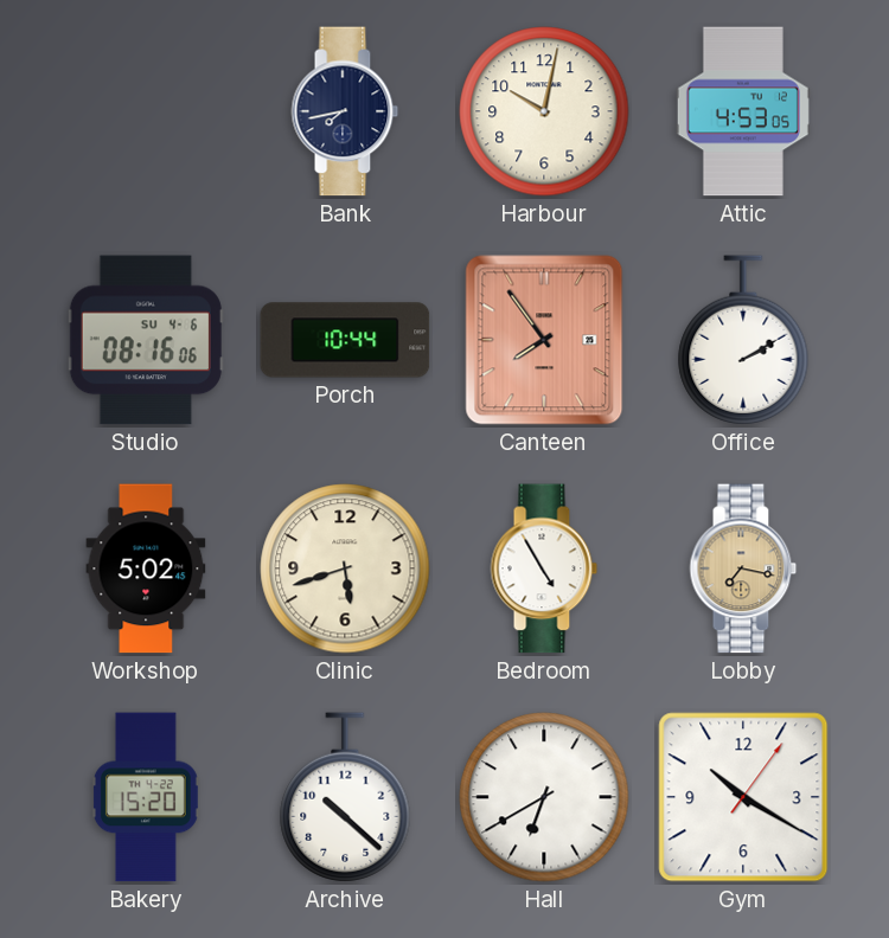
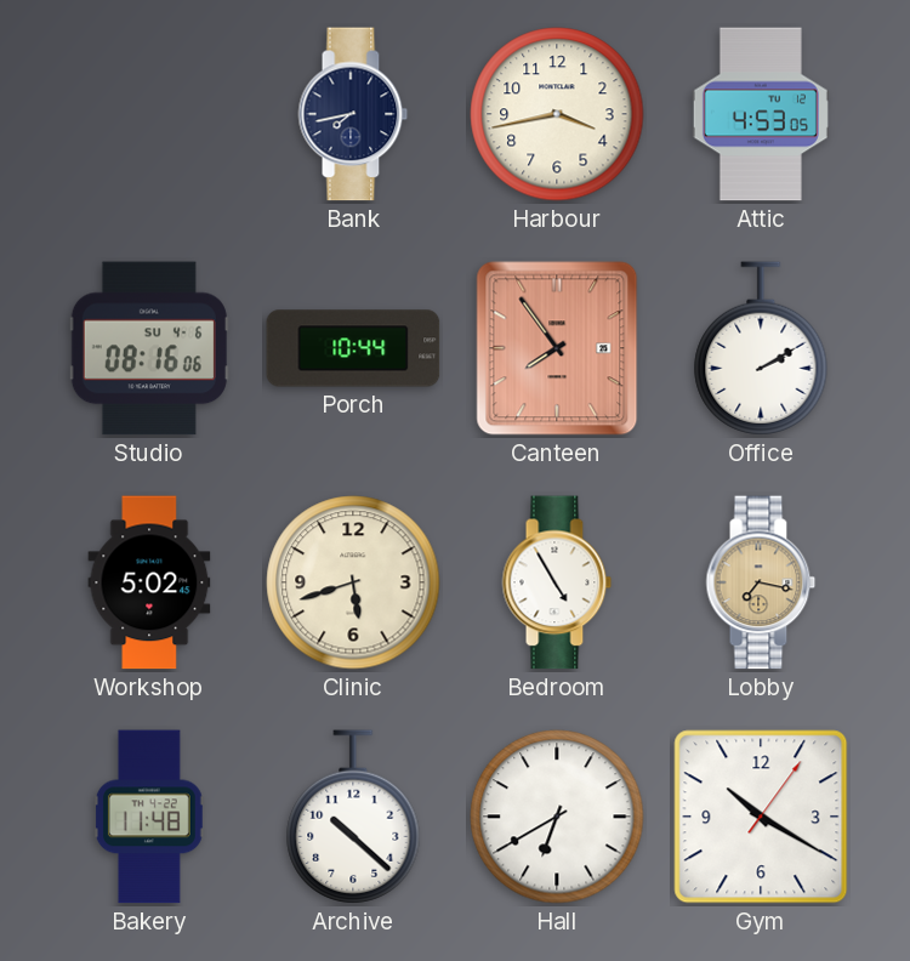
Harbour: 10:02 -> 3:43 (557, 114)
Bakery: 15:20 -> 11:48 (149, 817)
